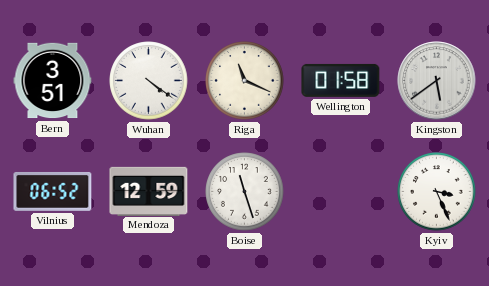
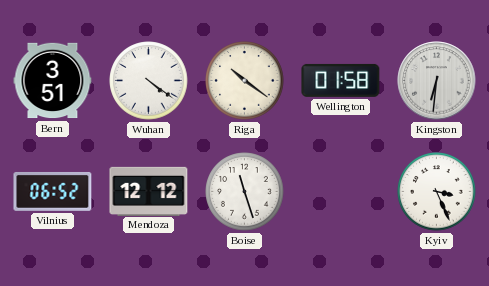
Riga: 11:19 -> 10:21 (245, 81)
Kingston: 5:39 -> 6:31 (437, 81)
Mendoza: 12:59 -> 12:12 (149, 191)
